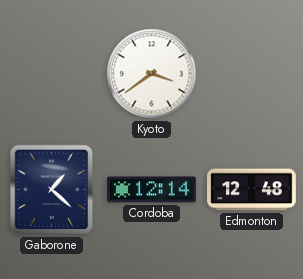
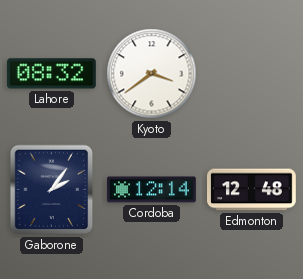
Lahore: none -> 08:32 (51, 74)
Gaborone: 1:22 -> 2:06 (52, 190)
